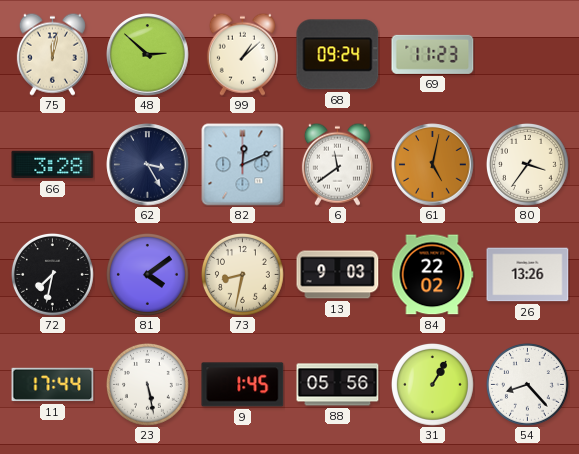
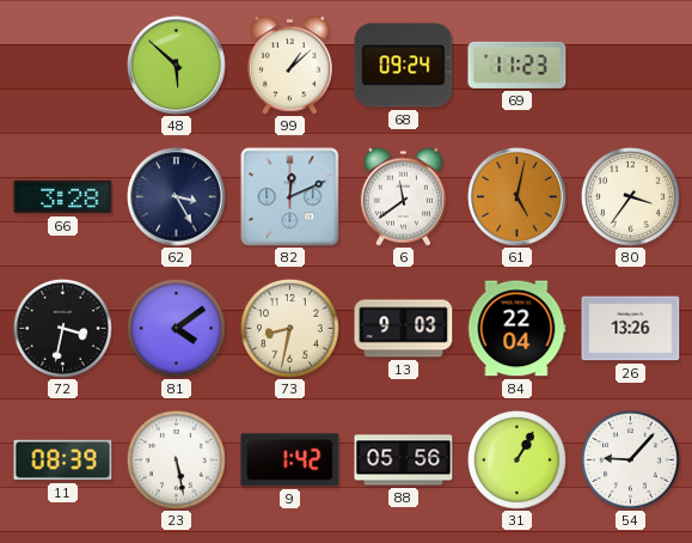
75: 12:02 -> none (52, 54)
48: 2:52 -> 5:52 (177, 66)
72: 7:32 -> 3:32 (62, 328)
84: 22:02 -> 22:04 (516, 329)
11: 17:44 -> 08:39 (63, 460)
9: 1:45 -> 1:42 (290, 460)
54: 8:23 -> 9:07 (630, 459)
